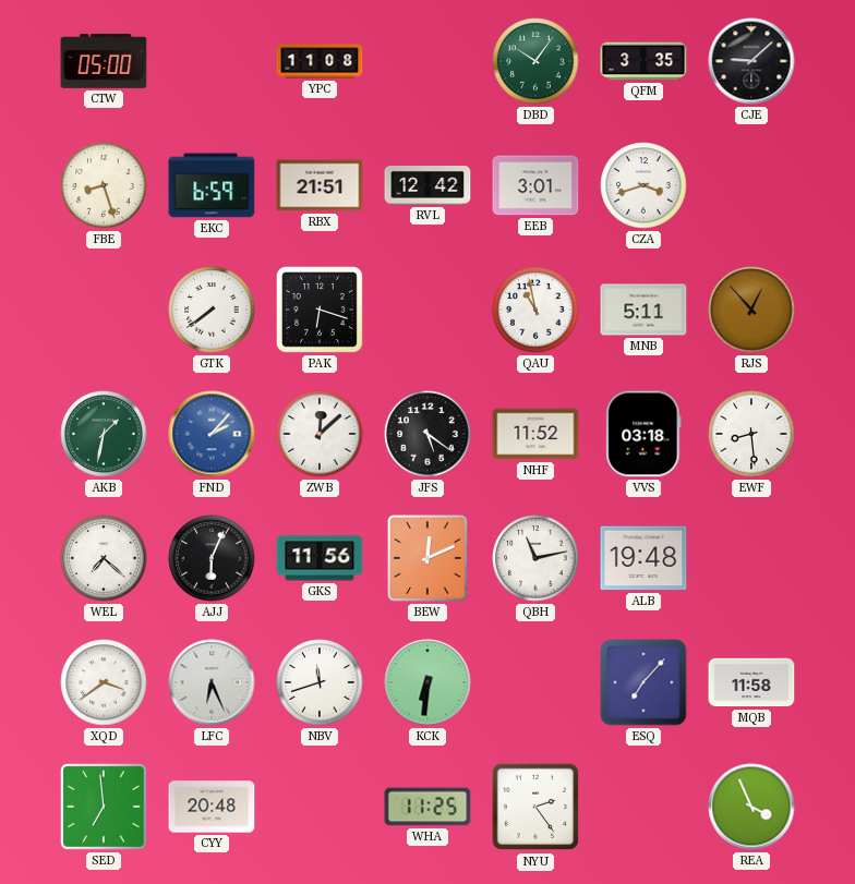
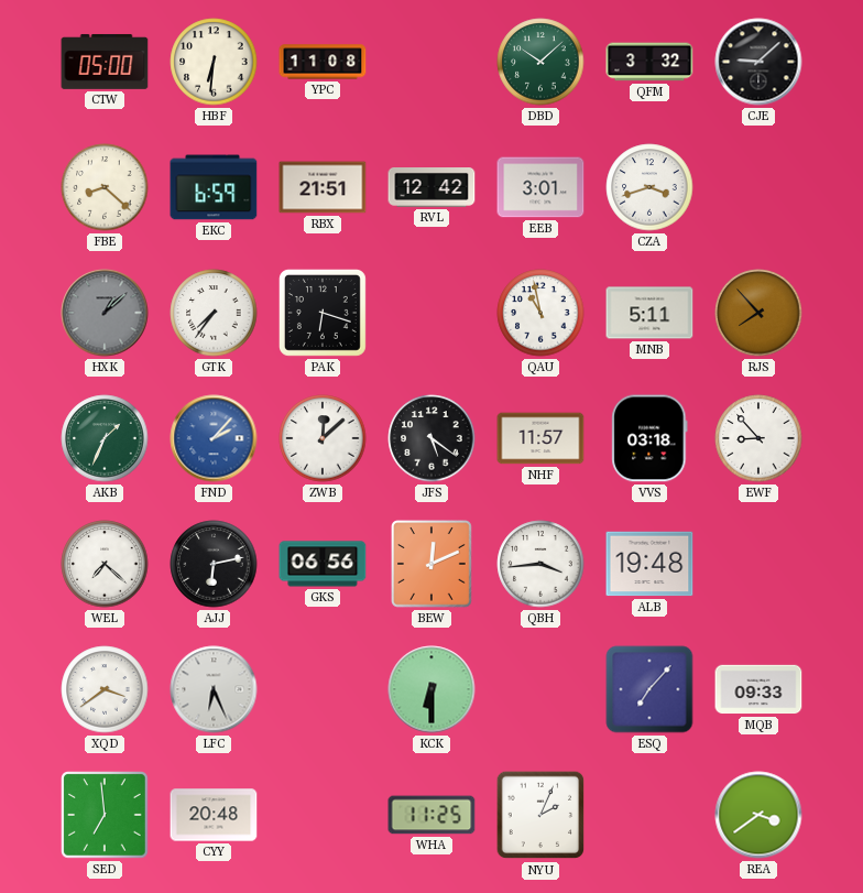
HBF: none -> 6:31 (214, 62)
DBD: 10:06 -> 10:08 (540, 62)
QFM: 3:35 -> 3:32 (649, 62)
FBE: 8:27 -> 8:22 (105, 187)
HXK: none -> 1:08 (105, 313)
GTK: 7:39 -> 7:36 (214, 313)
RJS: 12:53 -> 7:53 (758, 313)
AKB: 1:32 -> 1:34 (105, 438)
NHF: 11:52 -> 11:57 (540, 438)
EWF: 8:29 -> 8:53 (758, 438)
AJJ: 6:04 -> 6:13 (214, 564)
GKS: 11:56 -> 06:56 (323, 564)
QBH: 11:13 -> 3:44 (540, 564)
NBV: 11:42 -> none (320, 682)
KCK: 6:31 -> 6:30 (431, 689)
MQB: 11:58 -> 09:33 (758, 689)
NYU: 2:24 -> 2:04 (540, 815)
REA: 3:56 -> 3:39 (758, 815)
